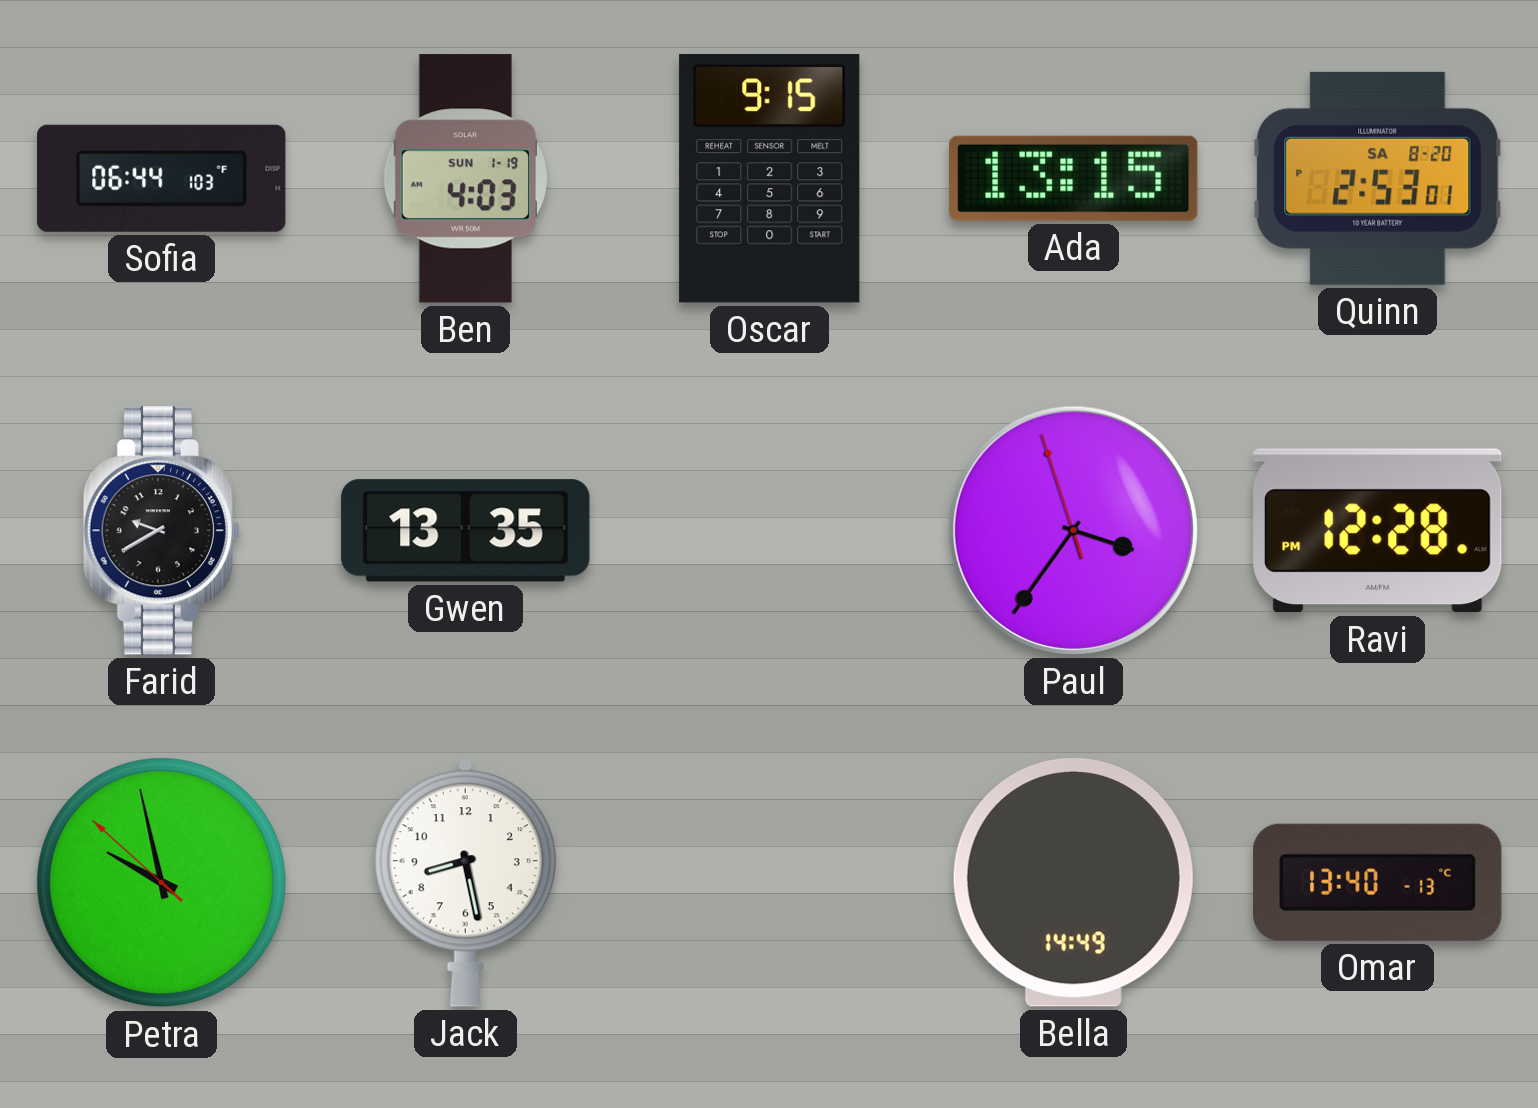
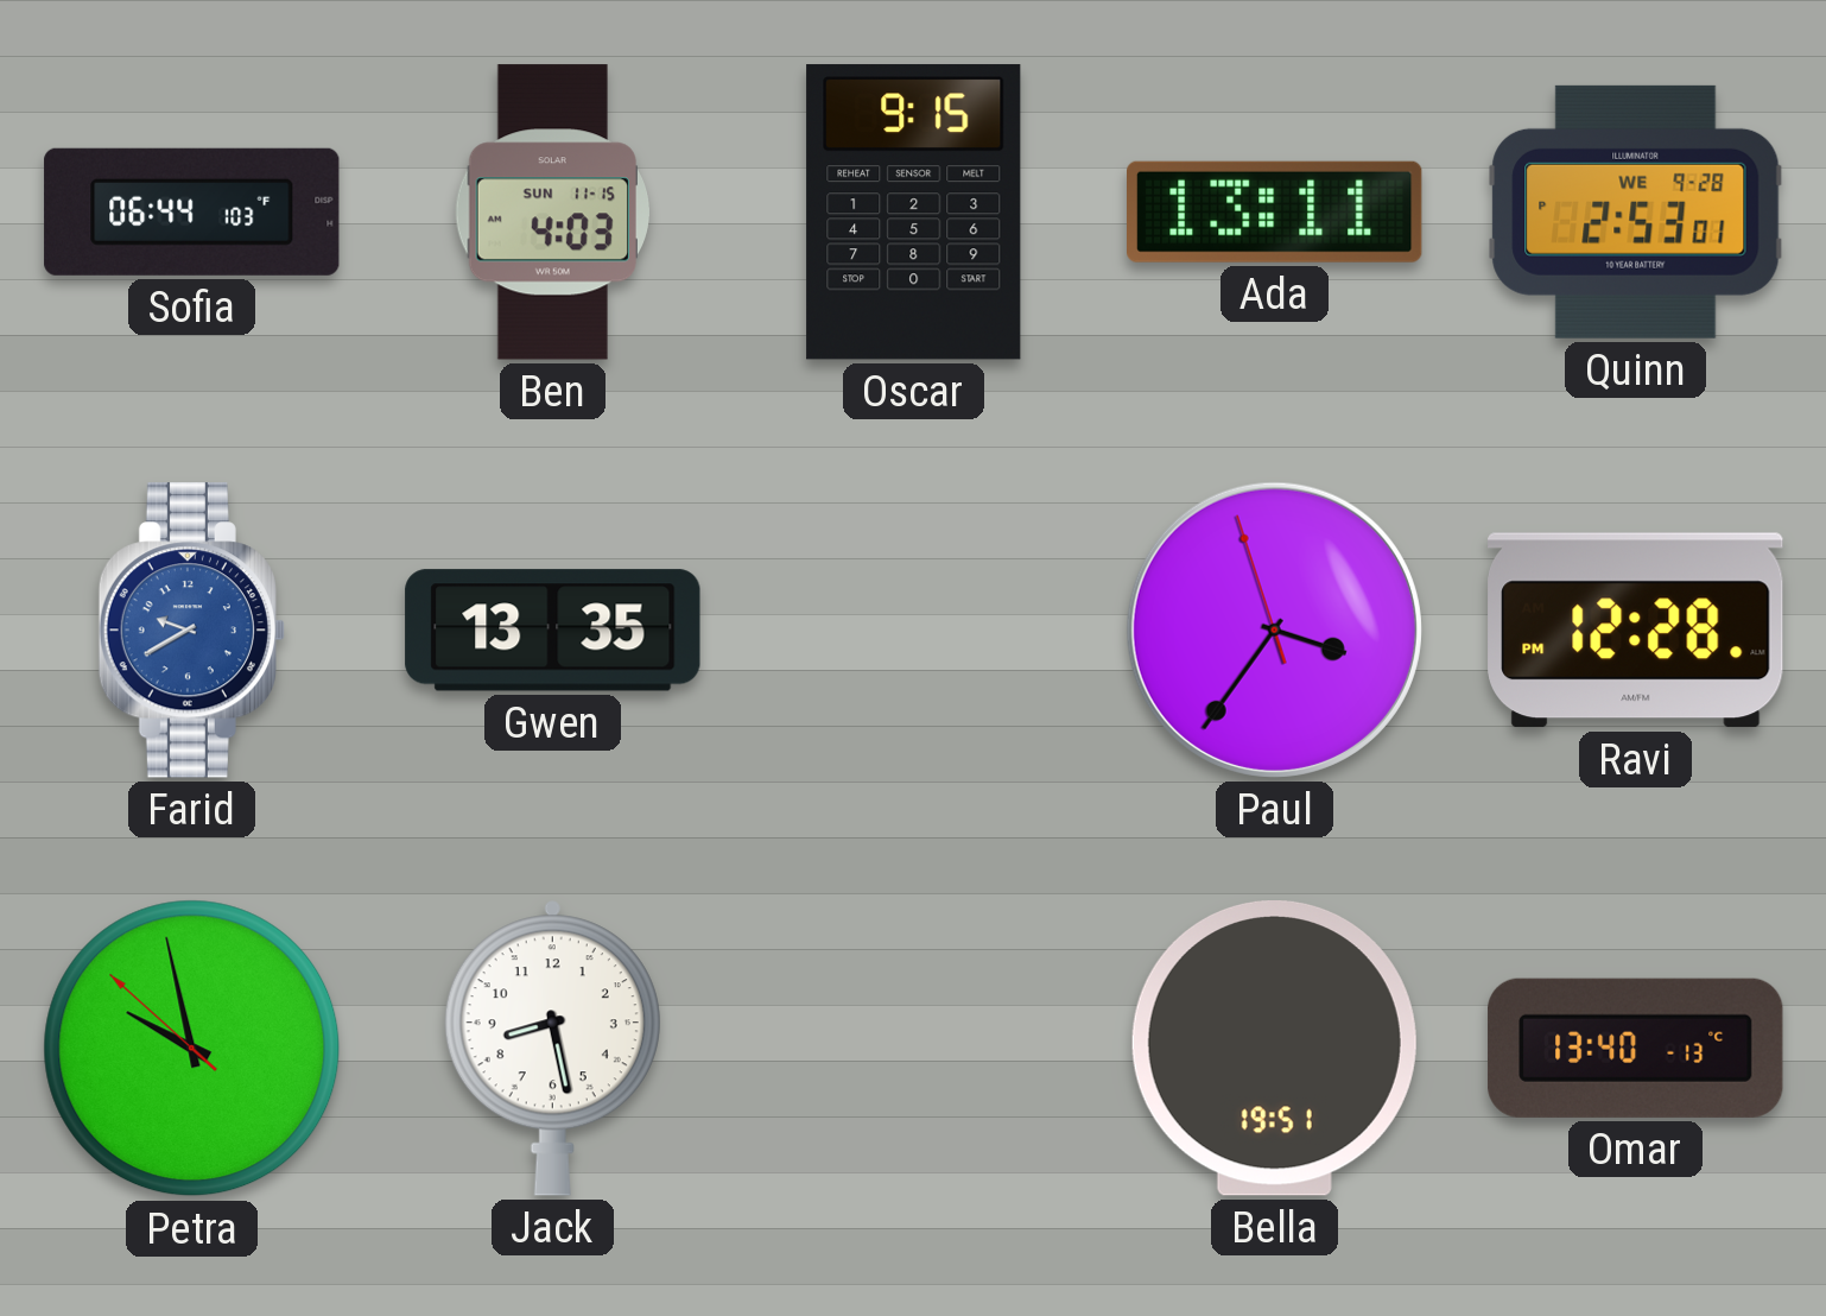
Ben date: SUN 1-19 -> SUN 11-15 (552, 213)
Ada: 13:15 -> 13:11 (1275, 211)
Quinn date: SA 8-20 -> WE 9-28 (1636, 211)
Farid dial: black -> blue (191, 631)
Bella: 14:49 -> 19:51 (1274, 1048)
